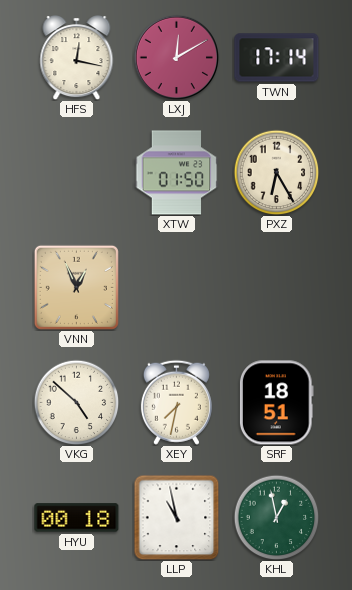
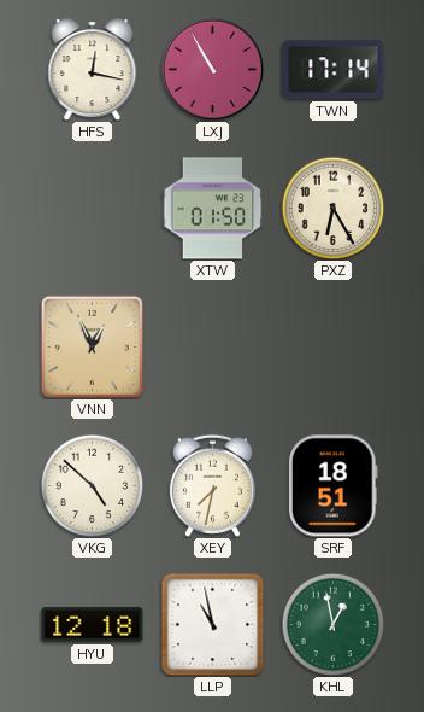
LXJ: 12:10 -> 10:55 (212, 69)
HYU: 00:18 -> 12:18 (93, 625)
